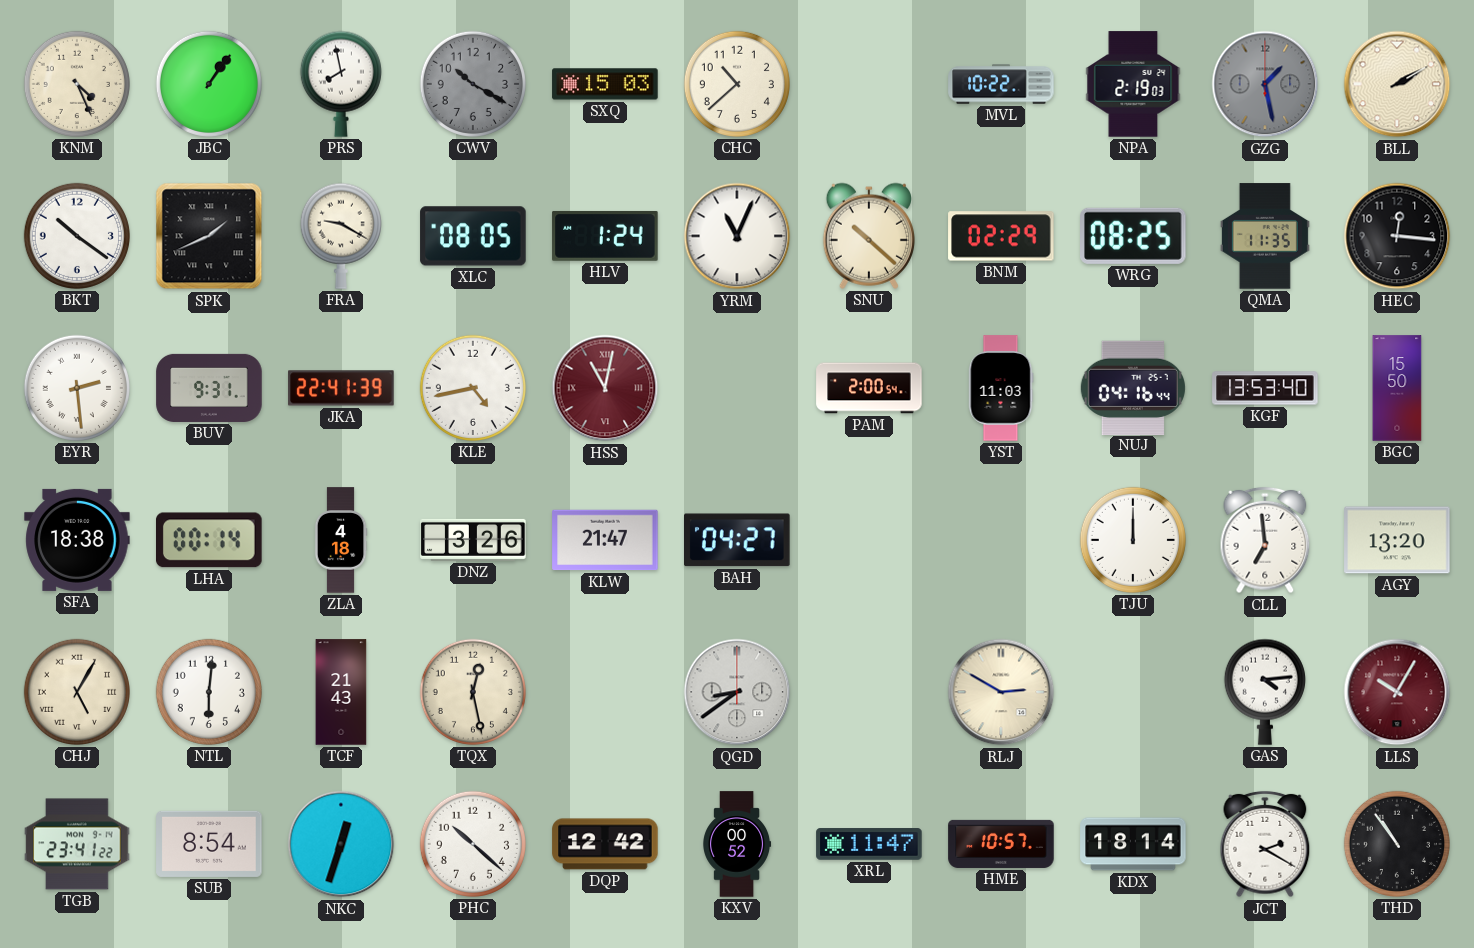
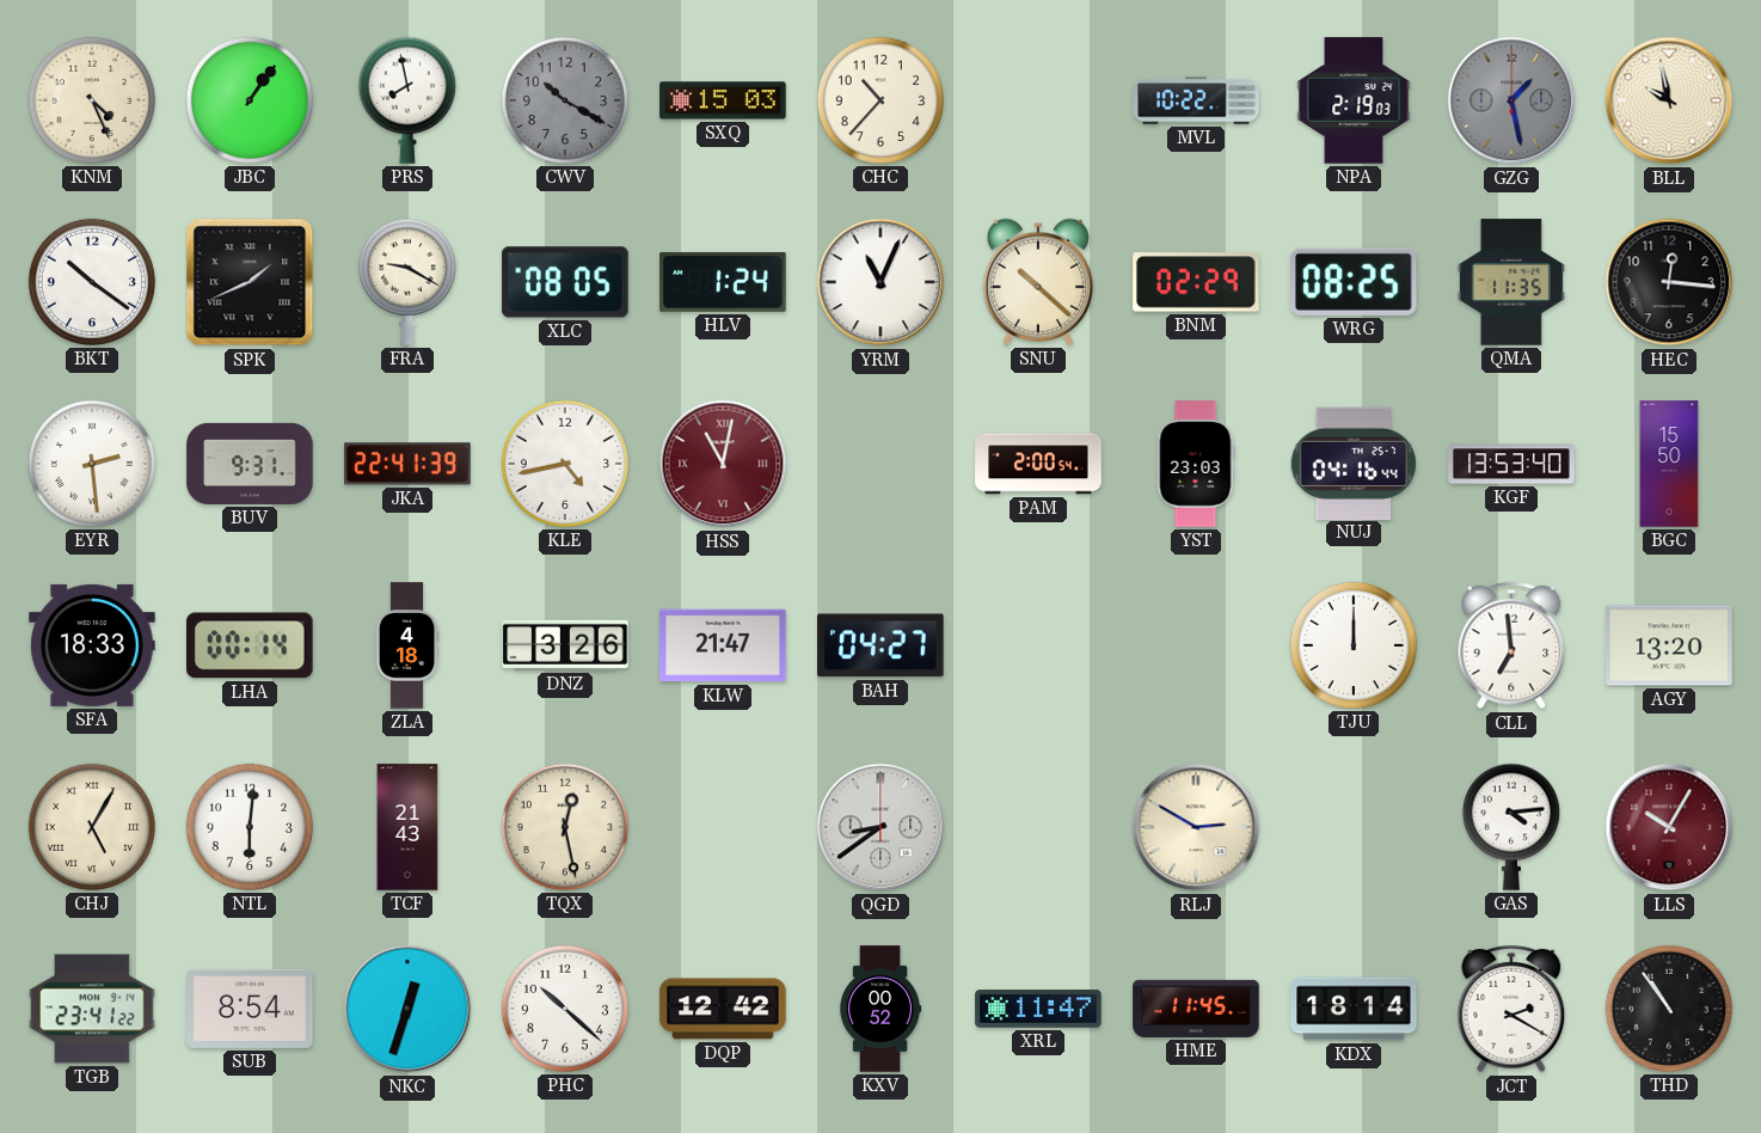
CHC: 10:38 -> 10:37 (880, 100)
BLL: 2:10 -> 9:58 (1669, 100)
YST: 11:03 -> 23:03 (1196, 464)
SFA: 18:38 -> 18:33 (92, 645)
HME: 10:57 -> 11:45 (1196, 1009)
